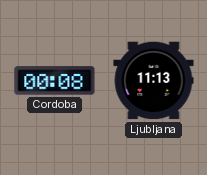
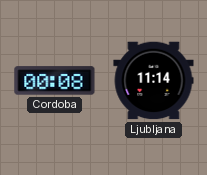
Ljubljana: 11:13 -> 11:14 (154, 81)
